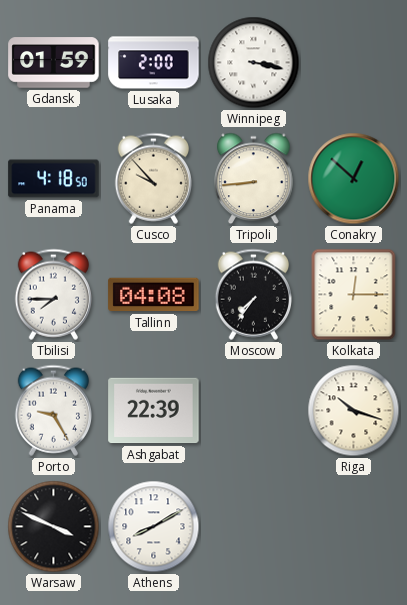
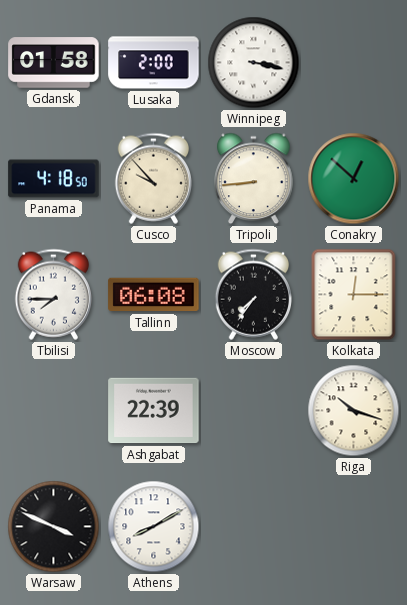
Gdansk: 01:59 -> 01:58 (54, 63)
Tallinn: 04:08 -> 06:08 (154, 295)
Porto: 9:25 -> none (53, 410)
